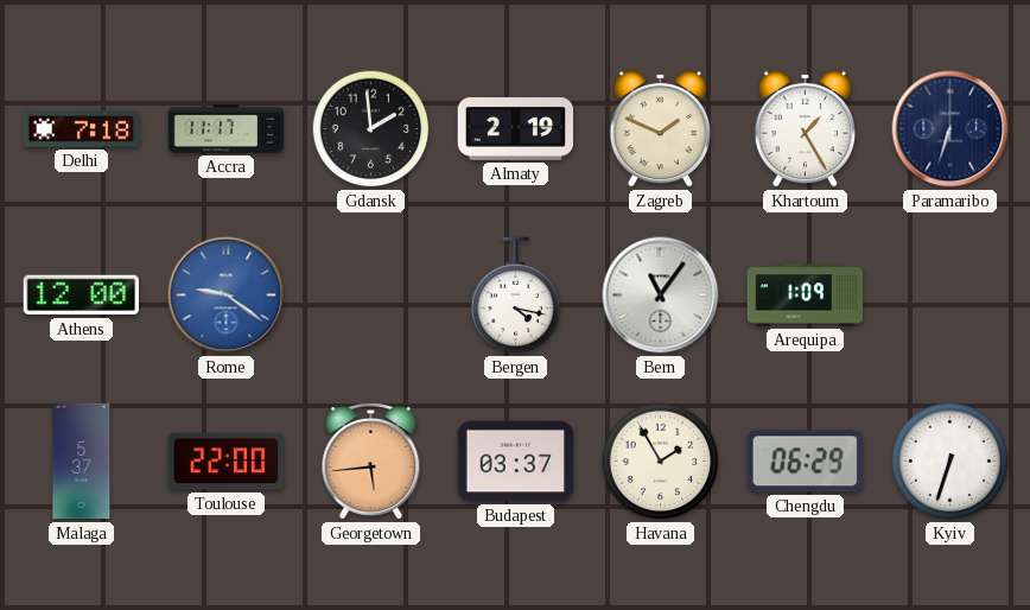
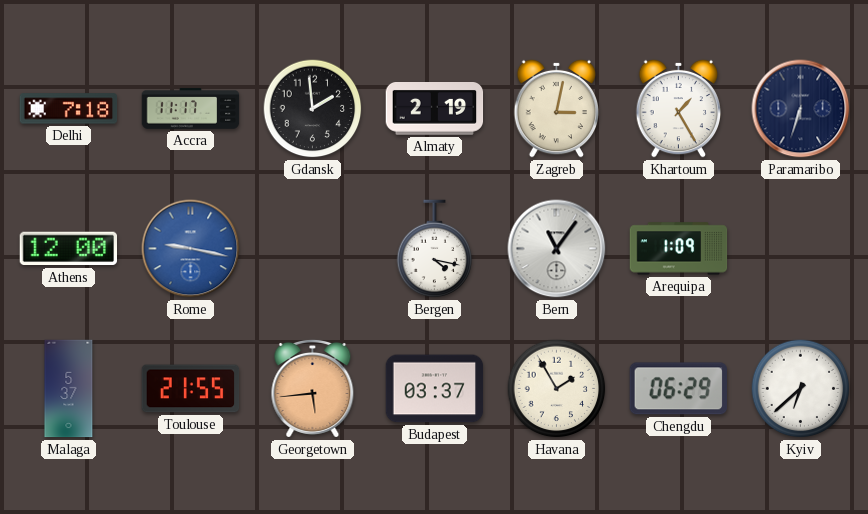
Zagreb: 1:49 -> 3:02 (557, 108)
Rome: 9:21 -> 9:17 (191, 249)
Toulouse: 22:00 -> 21:55 (191, 389)
Kyiv: 6:33 -> 6:38 (801, 389)
